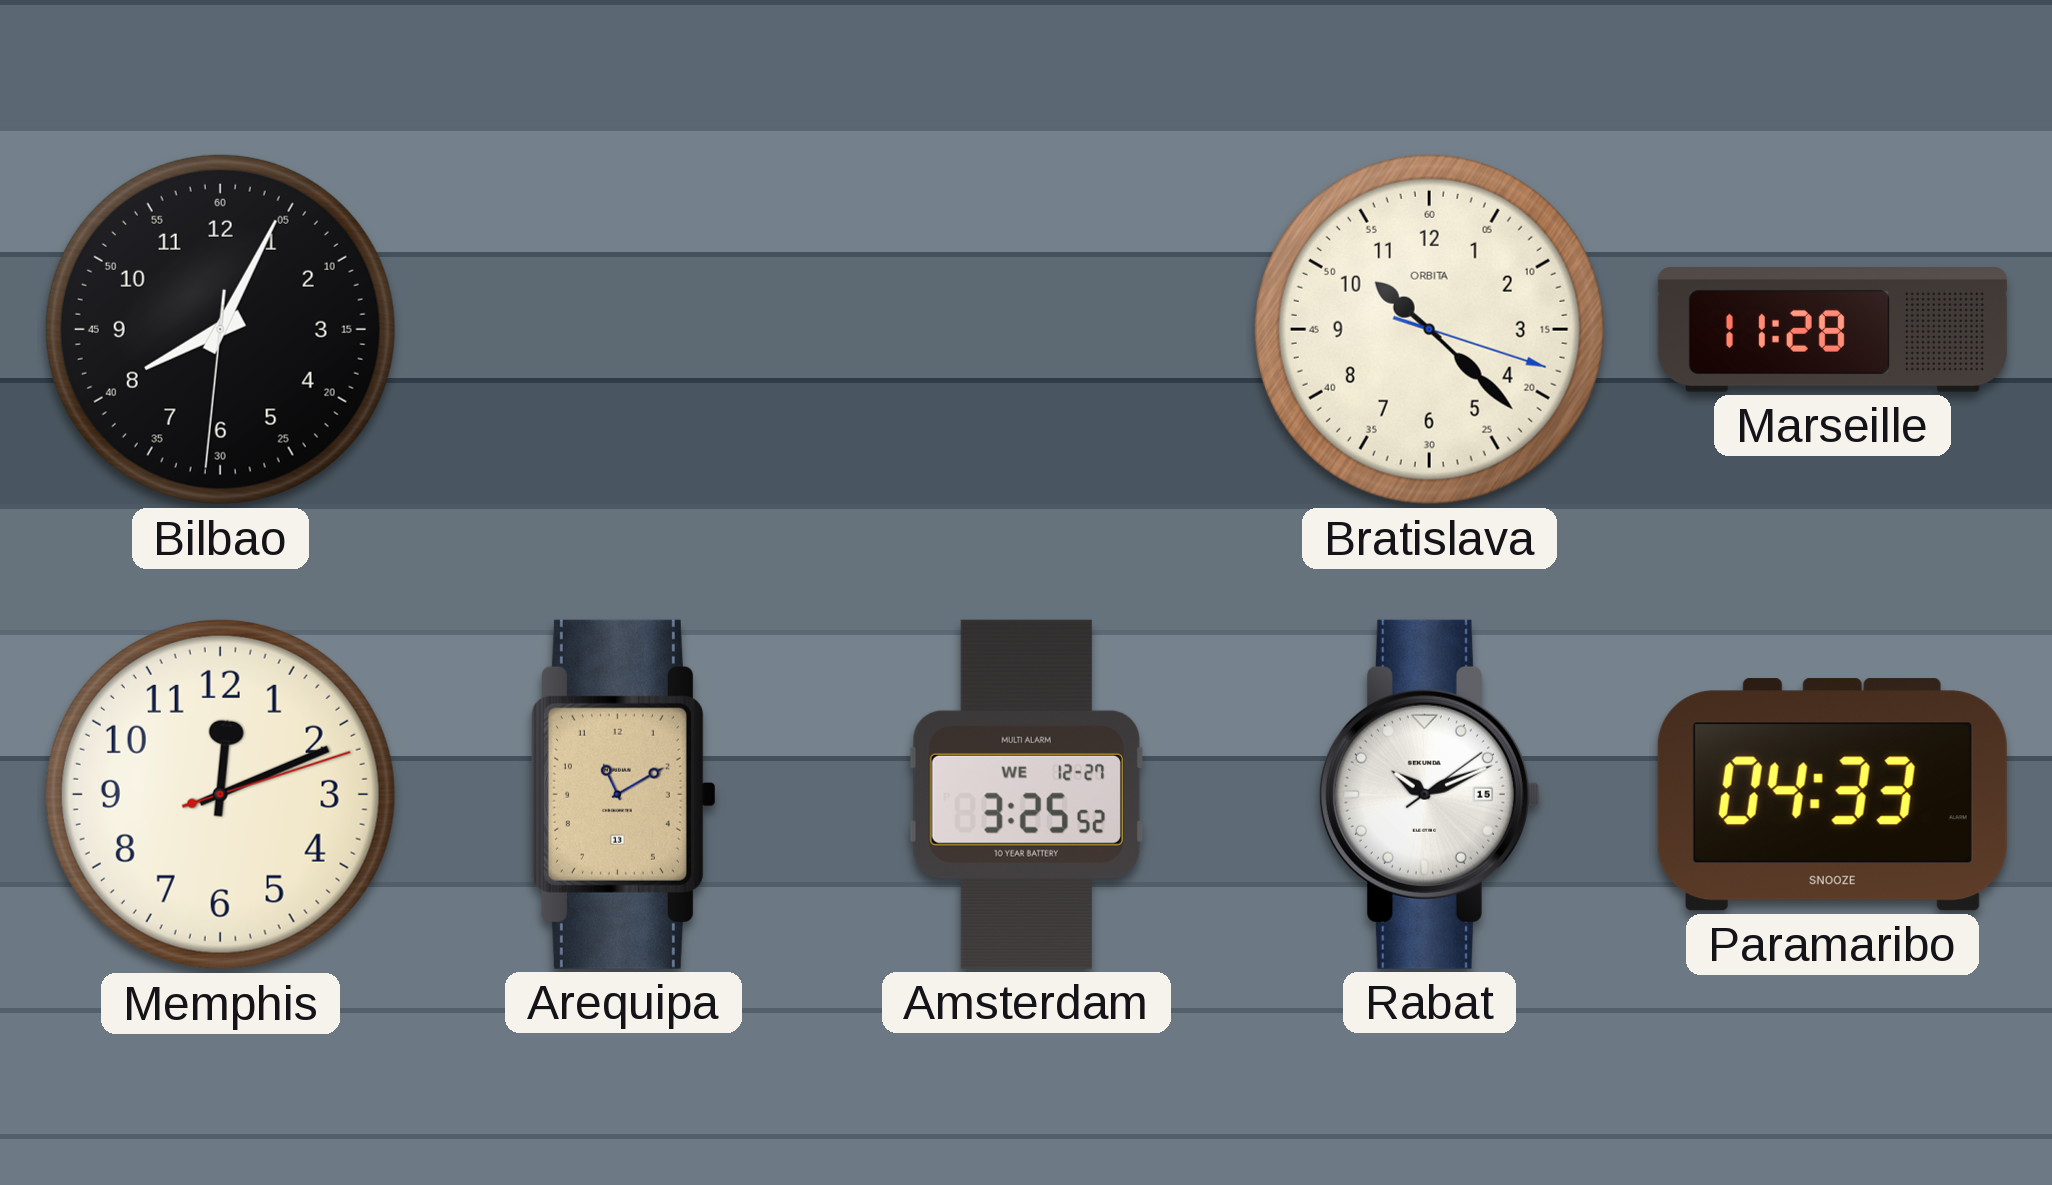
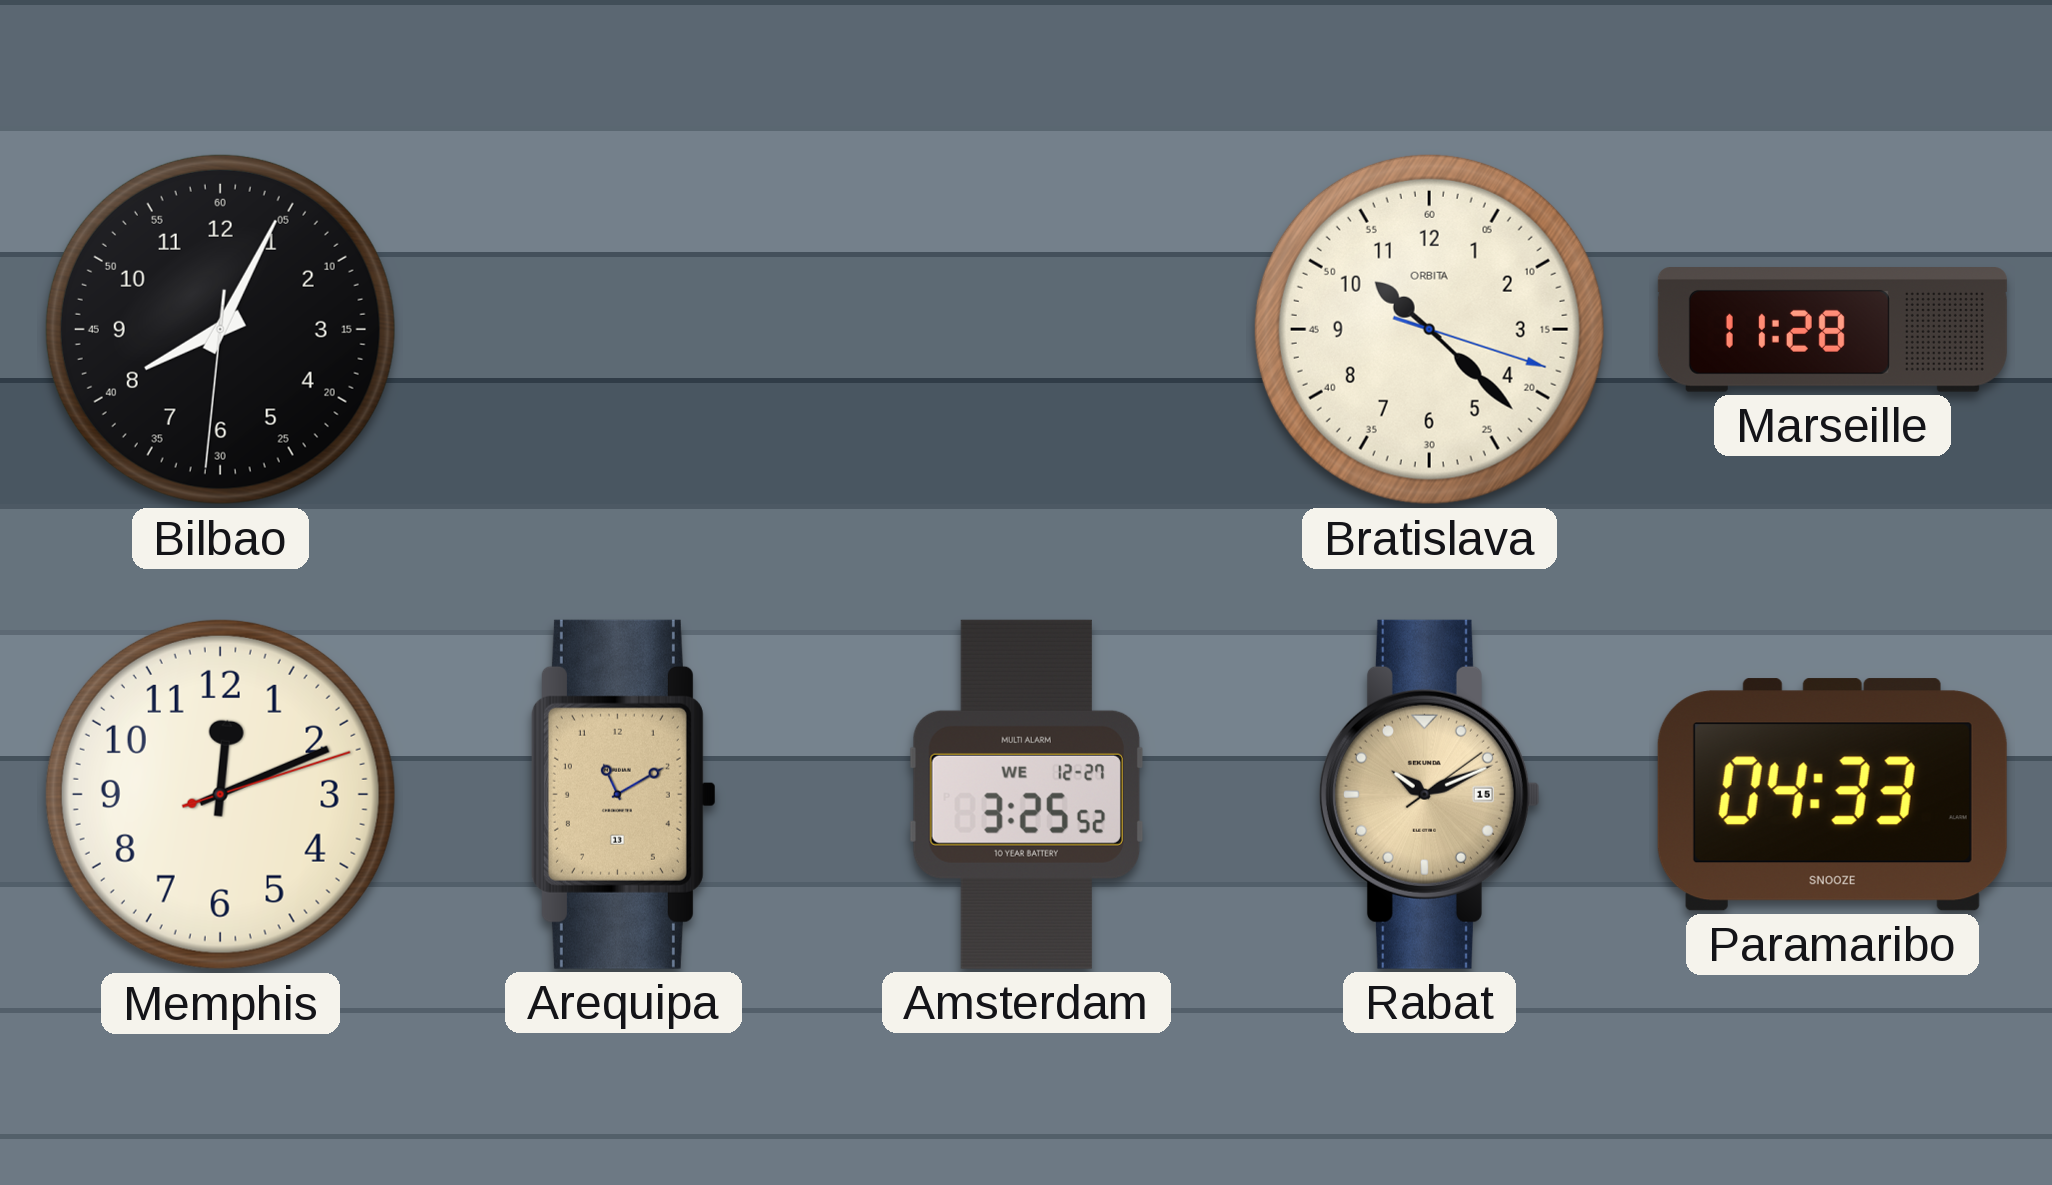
Rabat dial: white -> champagne (1429, 794)
